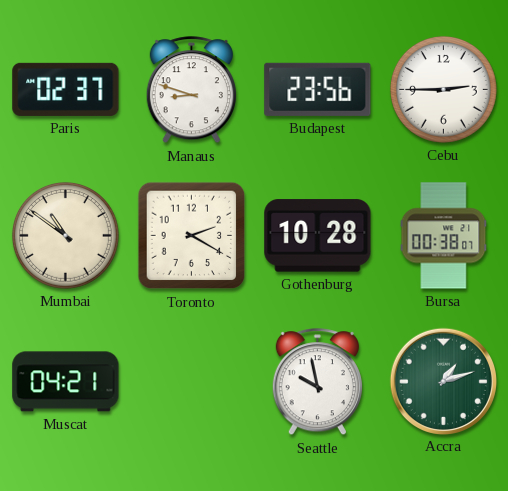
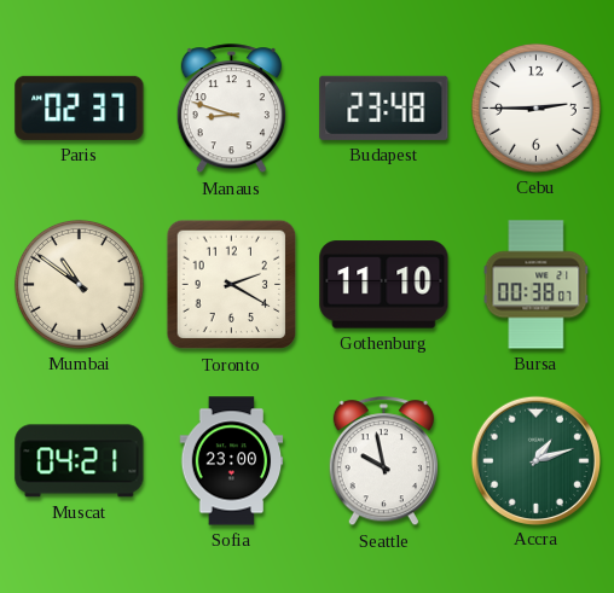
Budapest: 23:56 -> 23:48 (384, 107)
Gothenburg: 10:28 -> 11:10 (384, 285)
Sofia: none -> 23:00 (232, 461)
